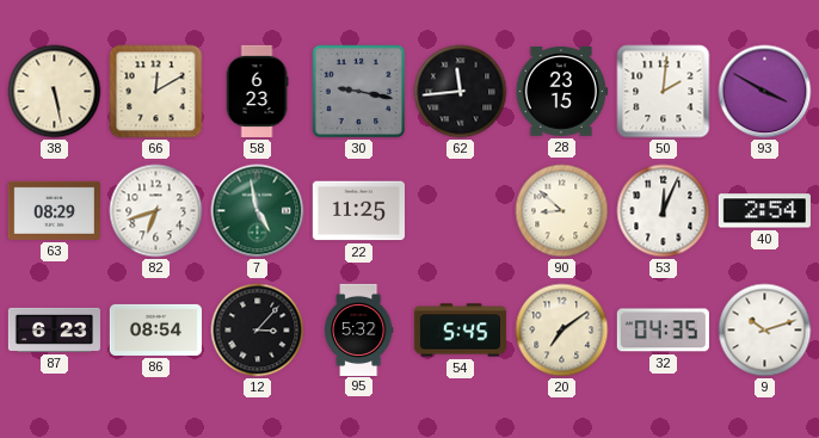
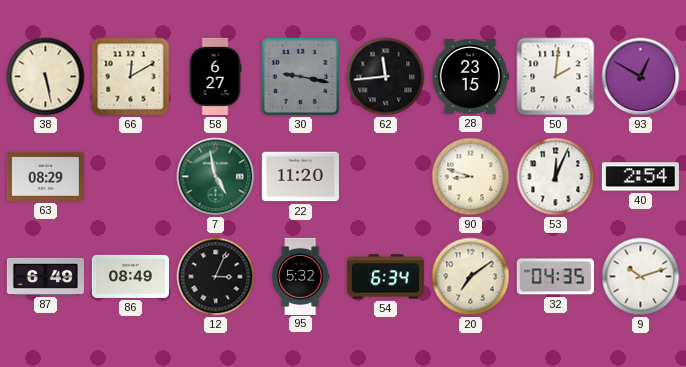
58: 6:23 -> 6:27 (215, 76)
93: 3:50 -> 12:50 (641, 77)
82: 6:42 -> none (156, 211)
22: 11:25 -> 11:20 (300, 177)
90: 8:52 -> 8:48 (471, 177)
87: 6:23 -> 6:49 (45, 276)
86: 08:54 -> 08:49 (130, 276)
12: 3:07 -> 3:04 (216, 277)
54: 5:45 -> 6:34 (385, 277)
